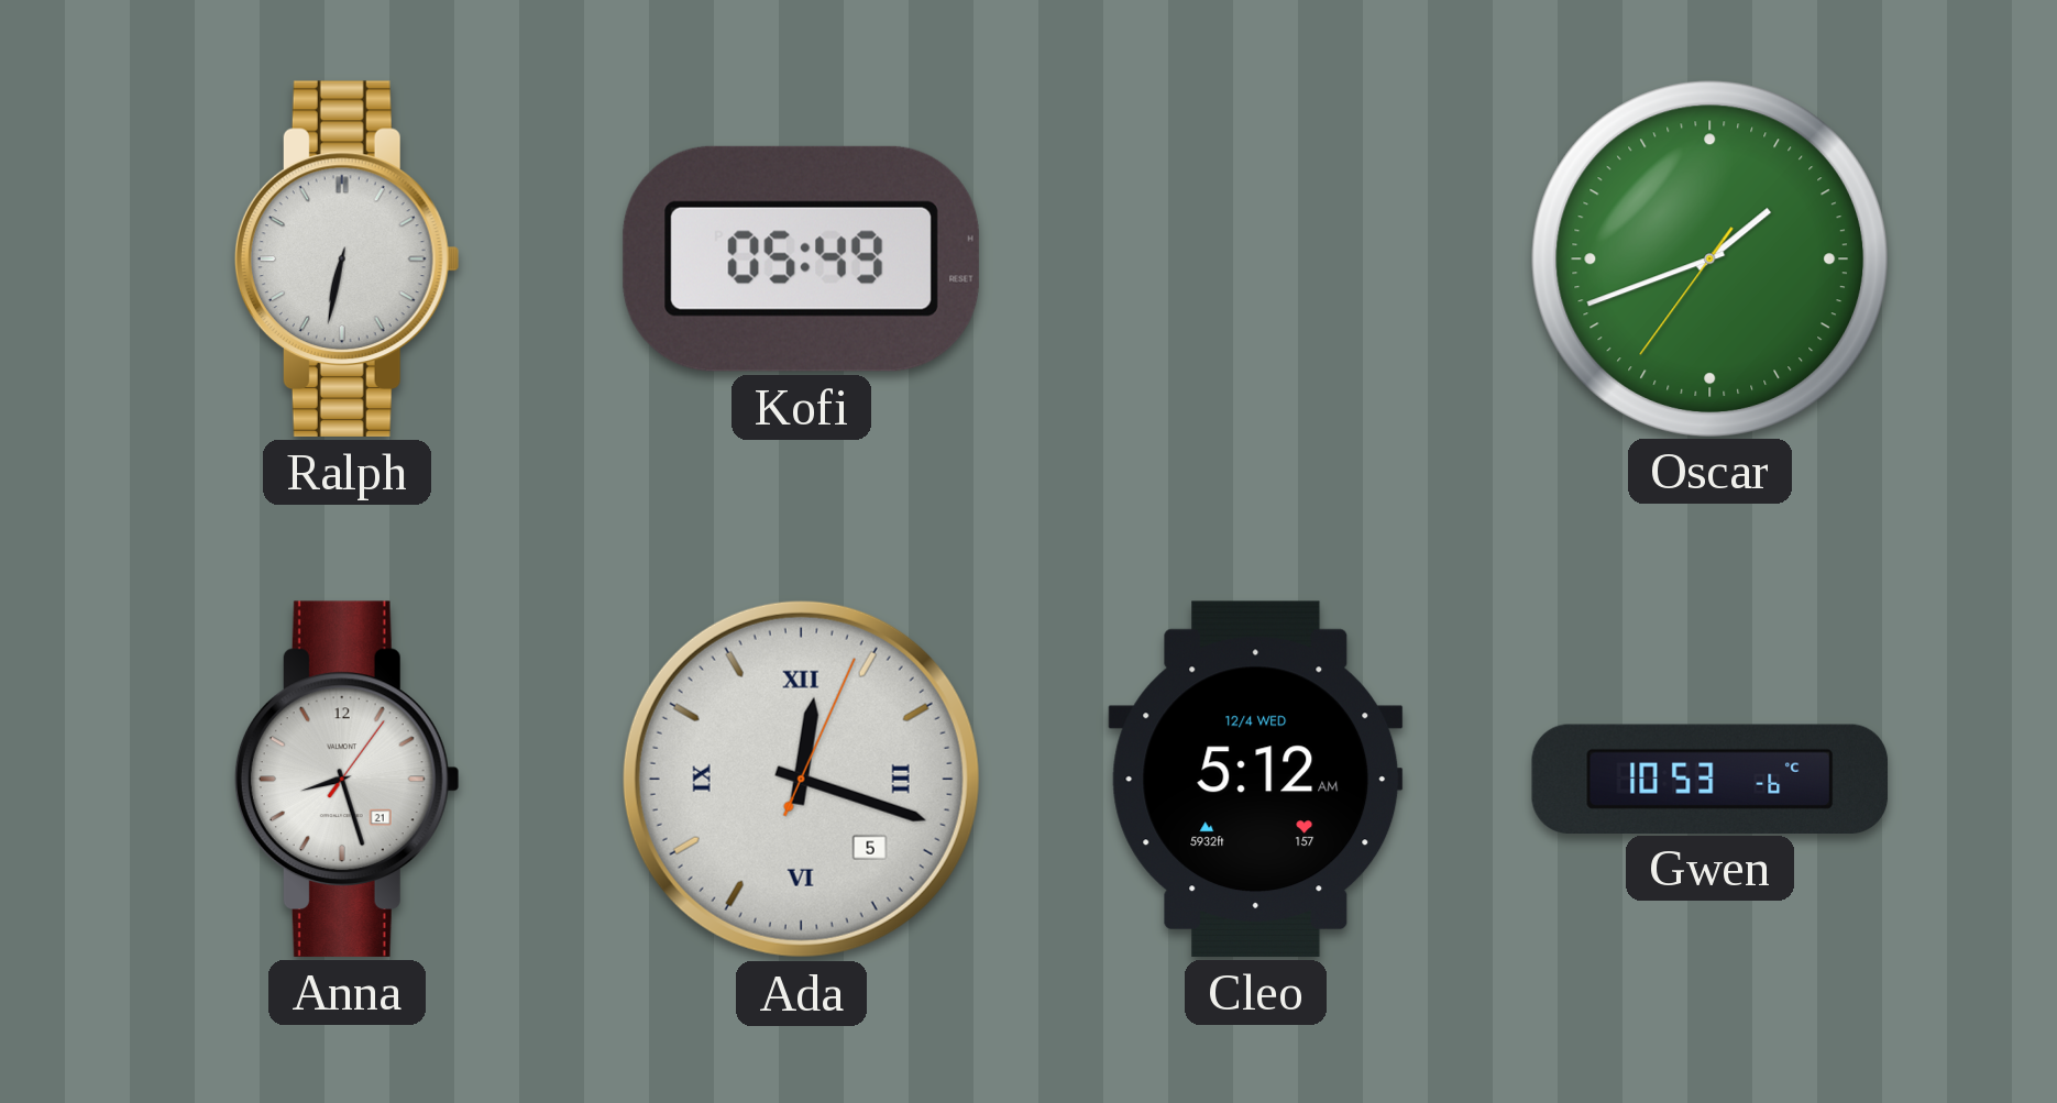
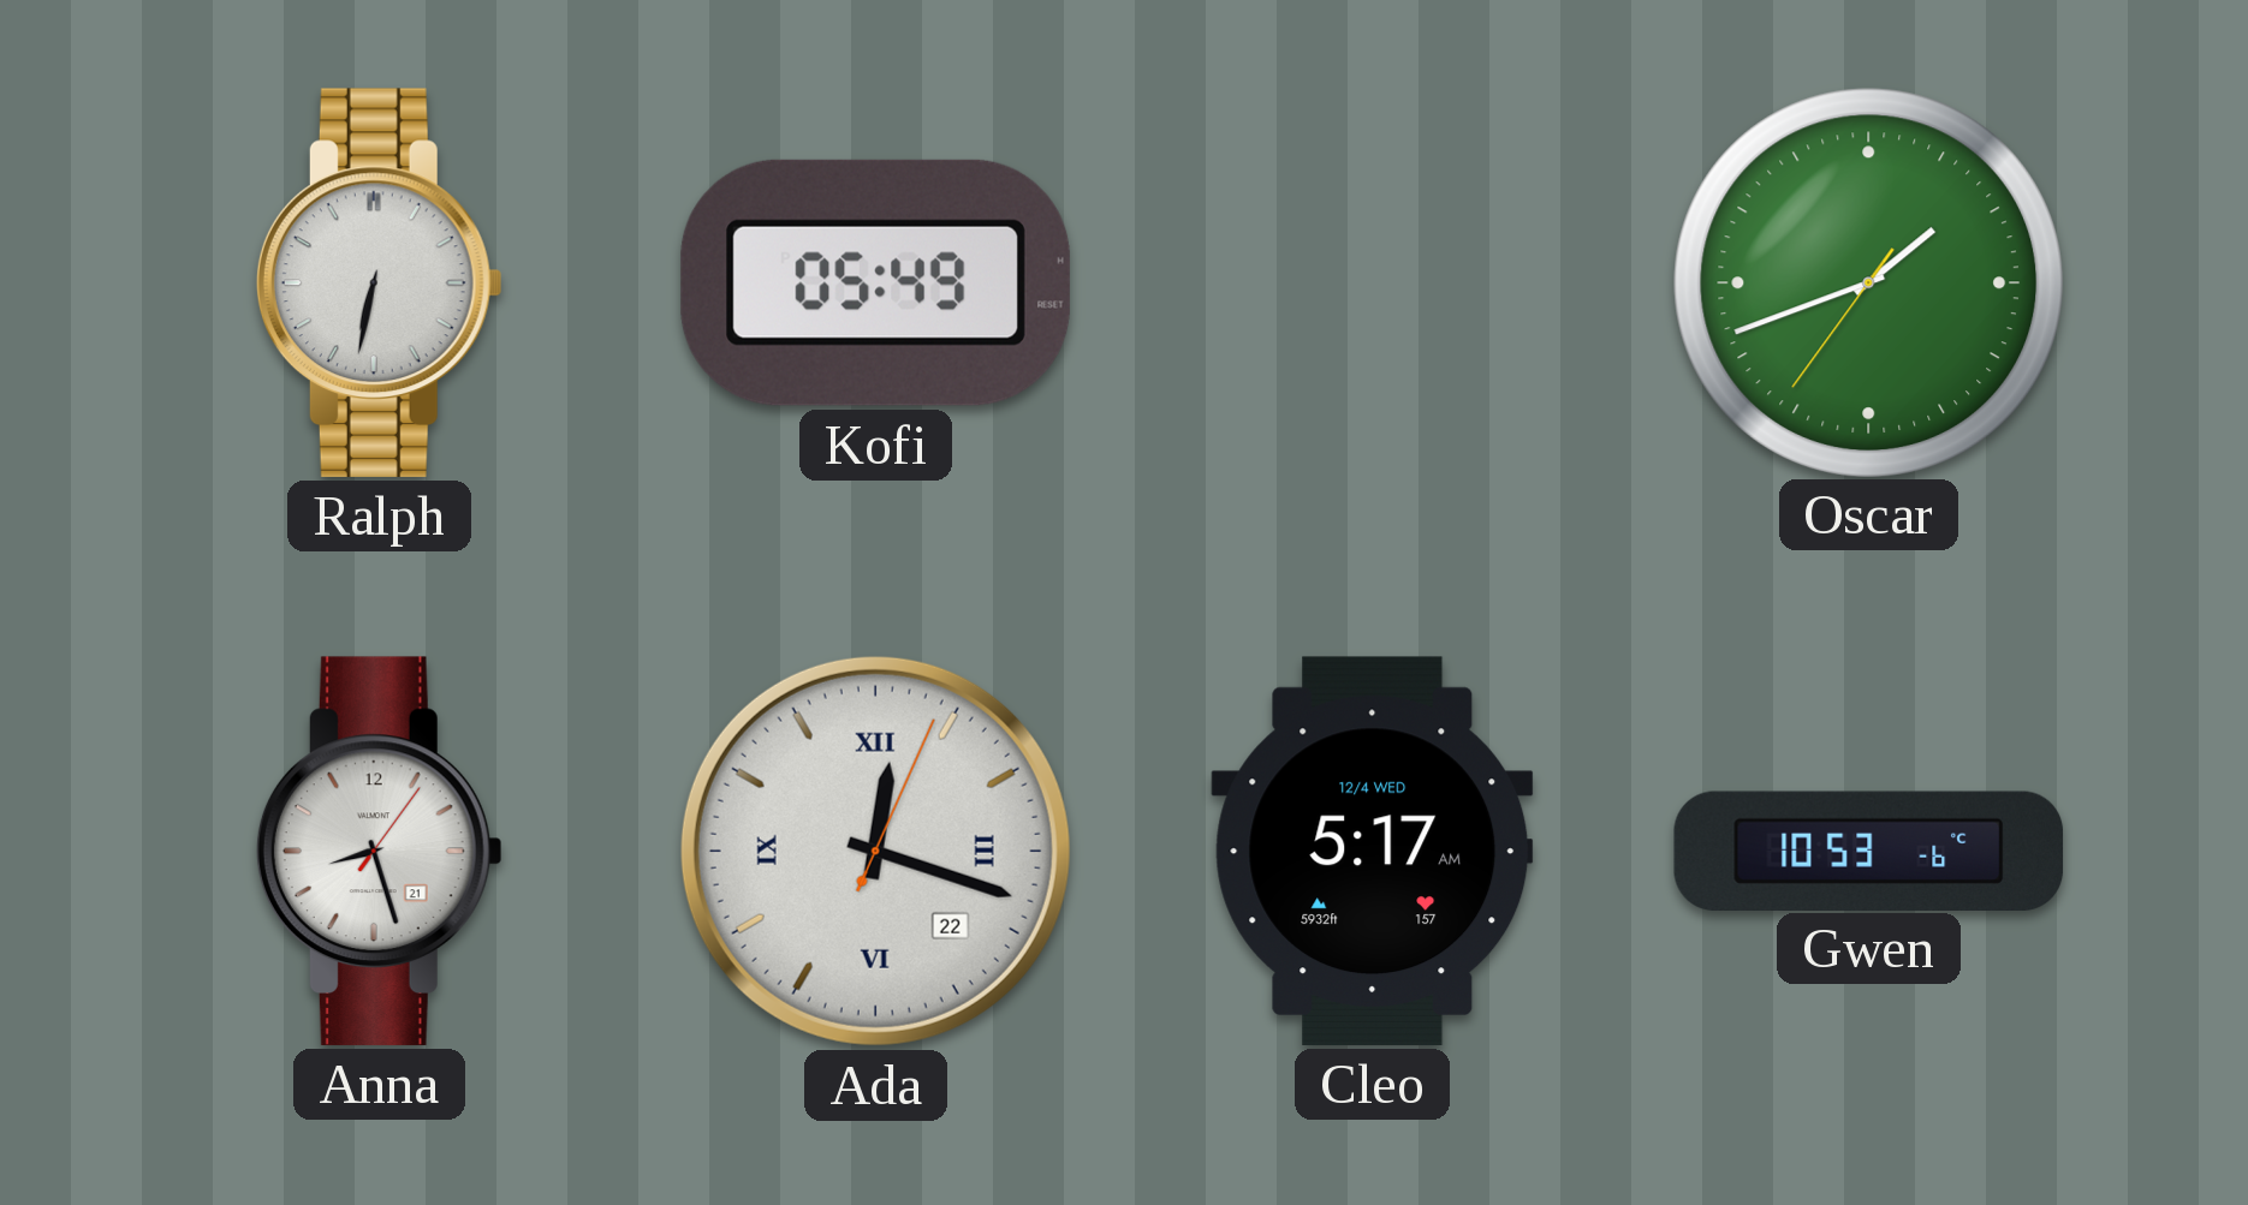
Ada date: 5 -> 22 (875, 851)
Cleo: 5:12 -> 5:17 (1373, 851)
